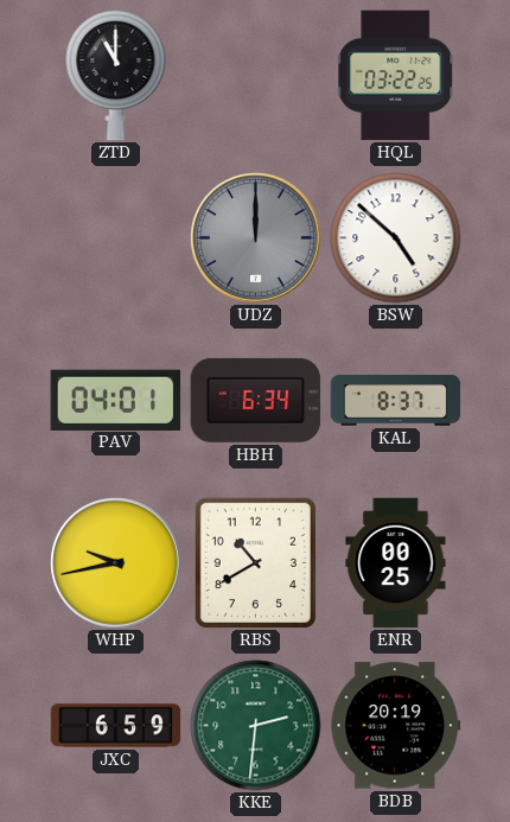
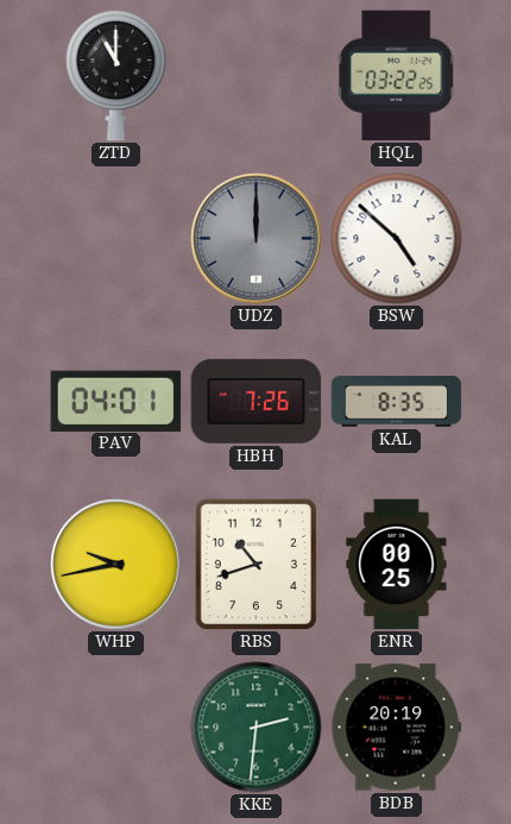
HBH: 6:34 -> 7:26 (257, 401)
KAL: 8:37 -> 8:35 (397, 402)
RBS: 10:40 -> 10:42 (255, 564)
JXC: 6:59 -> none (116, 726)
